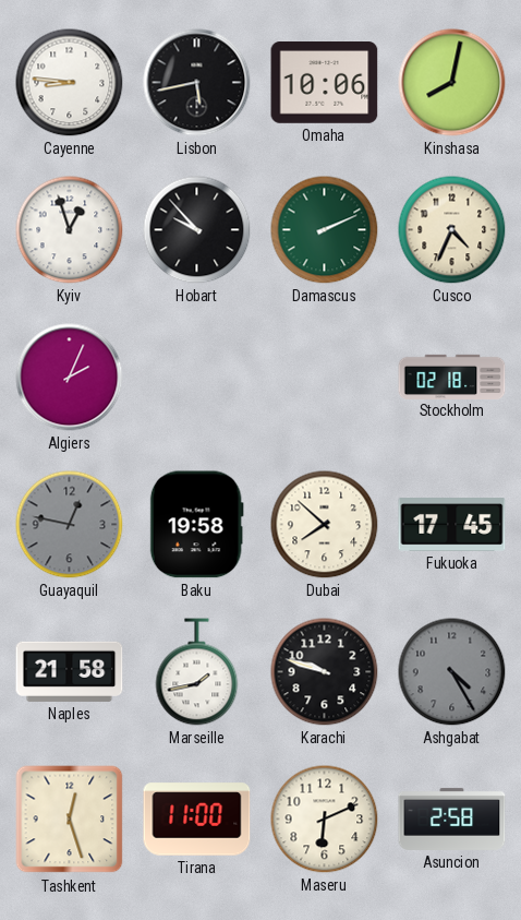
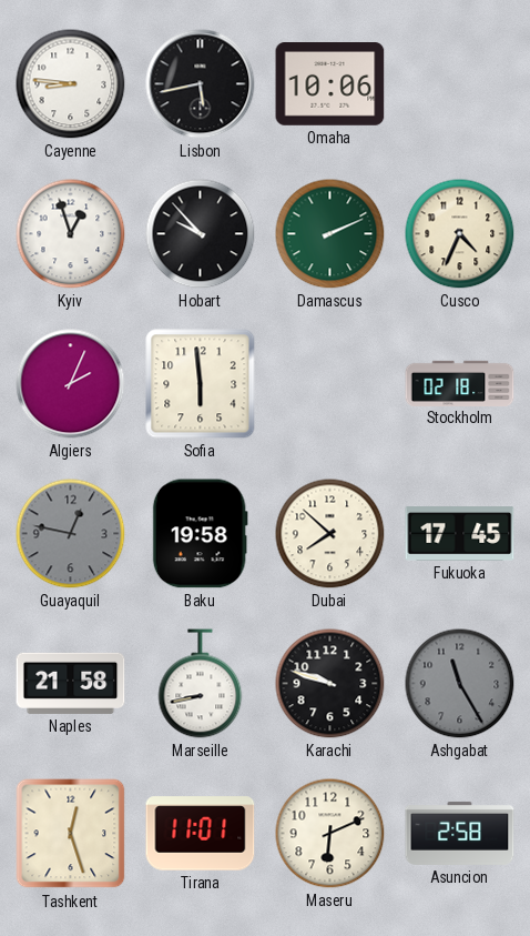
Kinshasa: 8:02 -> none (452, 83)
Sofia: none -> 5:59 (201, 384)
Marseille: 1:43 -> 8:43 (201, 684)
Ashgabat: 4:25 -> 11:25 (460, 684)
Tirana: 11:00 -> 11:01 (201, 834)
